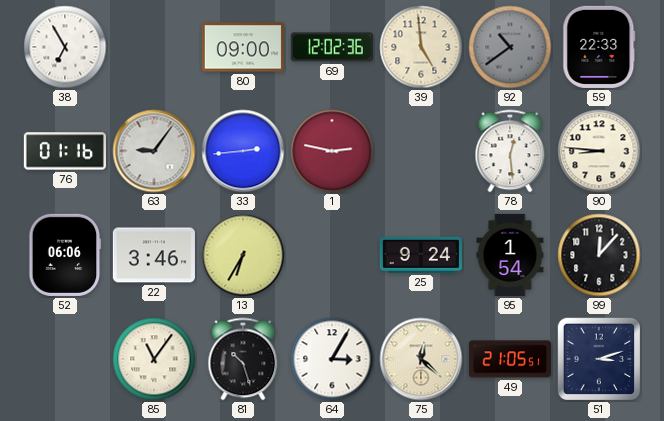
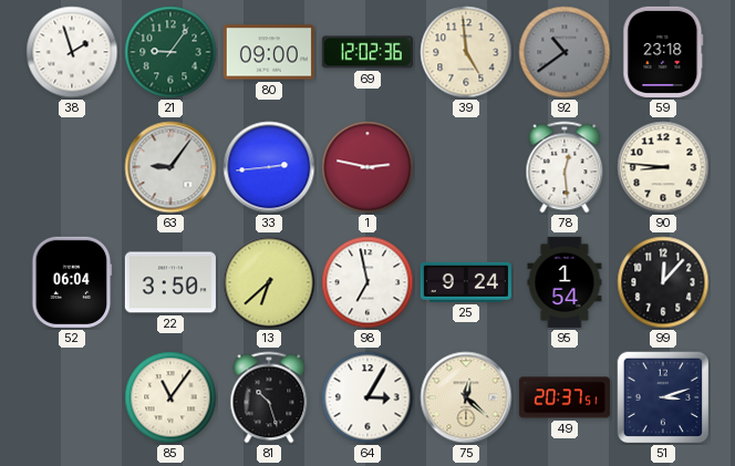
38: 6:55 -> 1:57 (72, 52)
21: none -> 9:06 (170, 52)
59: 22:33 -> 23:18 (663, 52)
76: 01:16 -> none (65, 151)
52: 06:06 -> 06:04 (72, 282)
22: 3:46 -> 3:50 (170, 282)
13: 6:35 -> 6:38 (269, 282)
98: none -> 6:58 (367, 282)
49: 21:05 -> 20:37 (565, 397)
